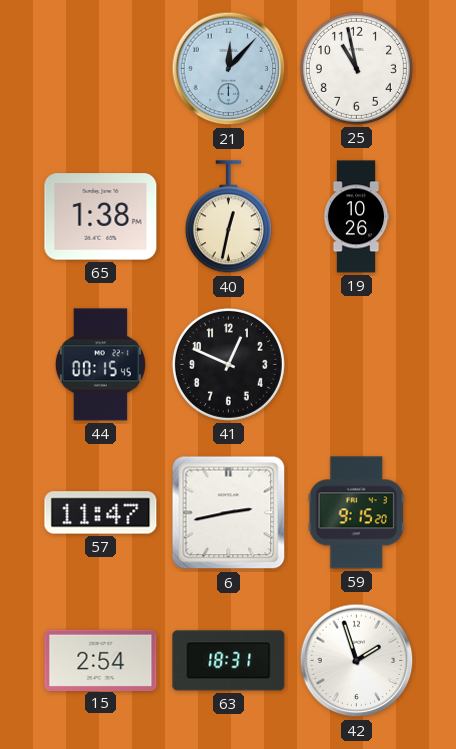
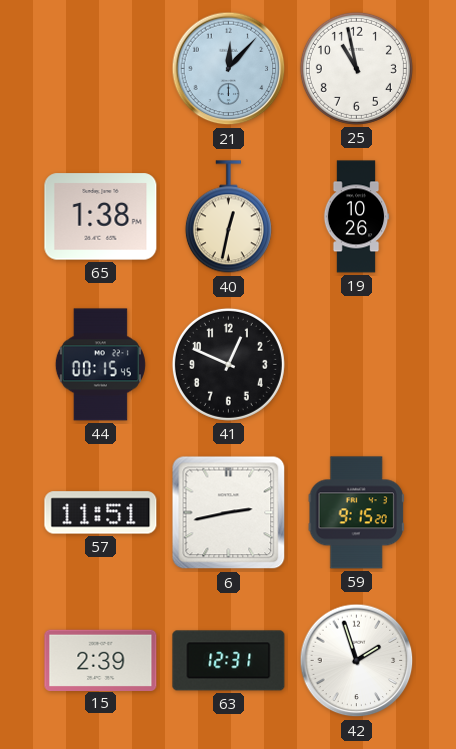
57: 11:47 -> 11:51 (101, 513)
15: 2:54 -> 2:39 (101, 660)
63: 18:31 -> 12:31 (229, 661)
